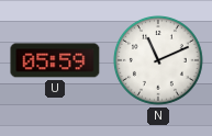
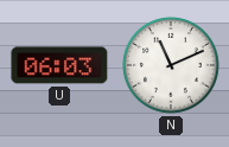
U: 05:59 -> 06:03 (59, 65)
